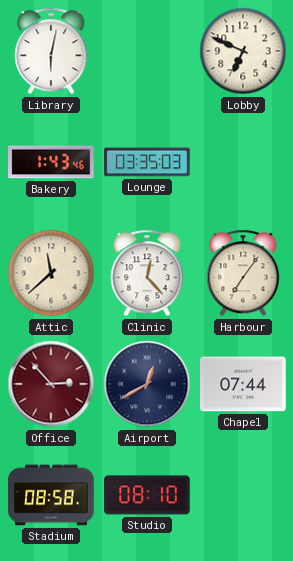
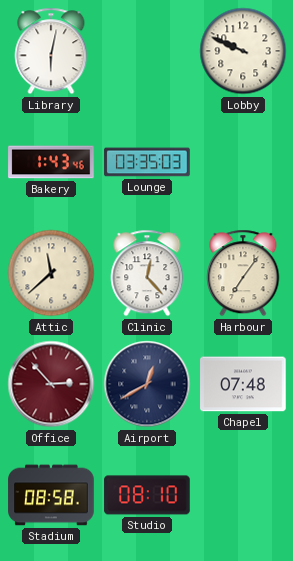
Lobby: 6:49 -> 9:49 (243, 51)
Chapel: 07:44 -> 07:48 (243, 384)
